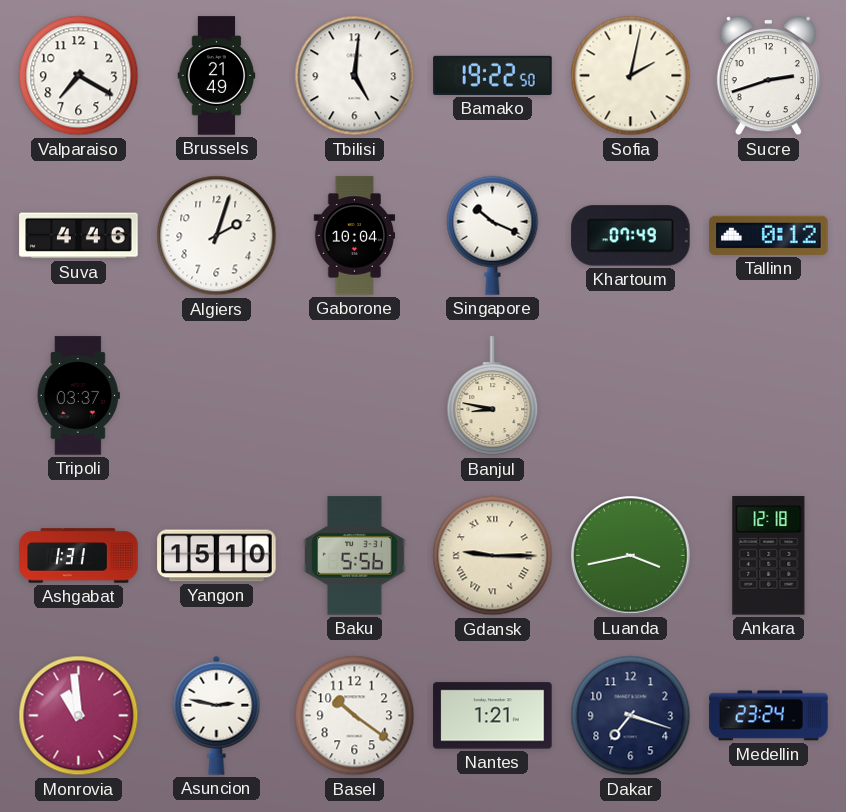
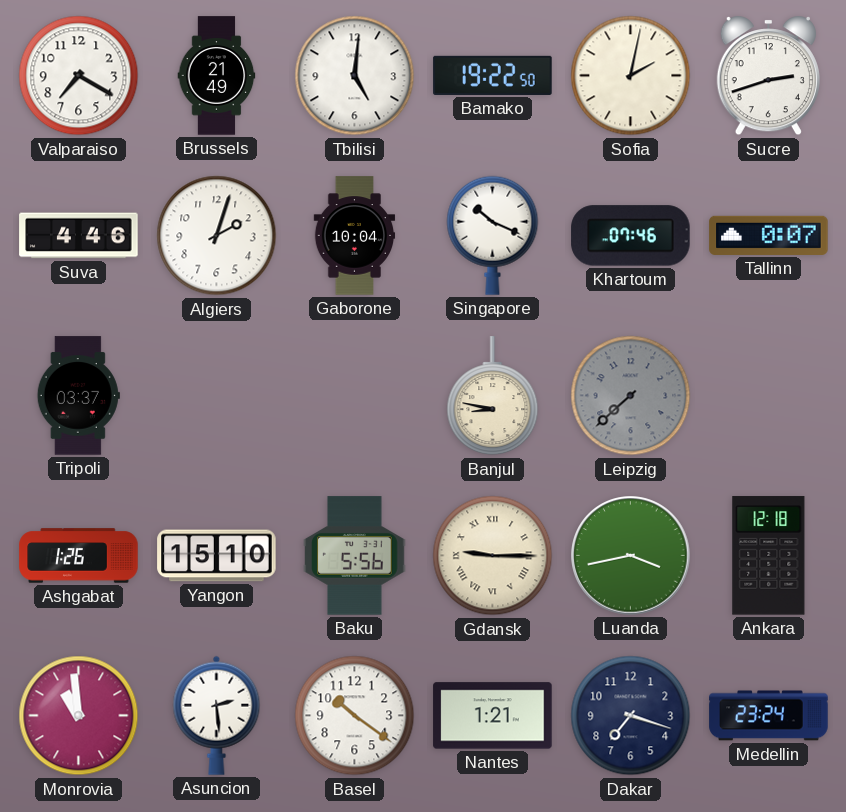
Khartoum: 07:49 -> 07:46 (631, 236)
Tallinn: 0:12 -> 0:07 (769, 235)
Leipzig: none -> 7:38 (631, 396)
Ashgabat: 1:31 -> 1:26 (79, 556)
Asuncion: 2:47 -> 2:29 (217, 715)
